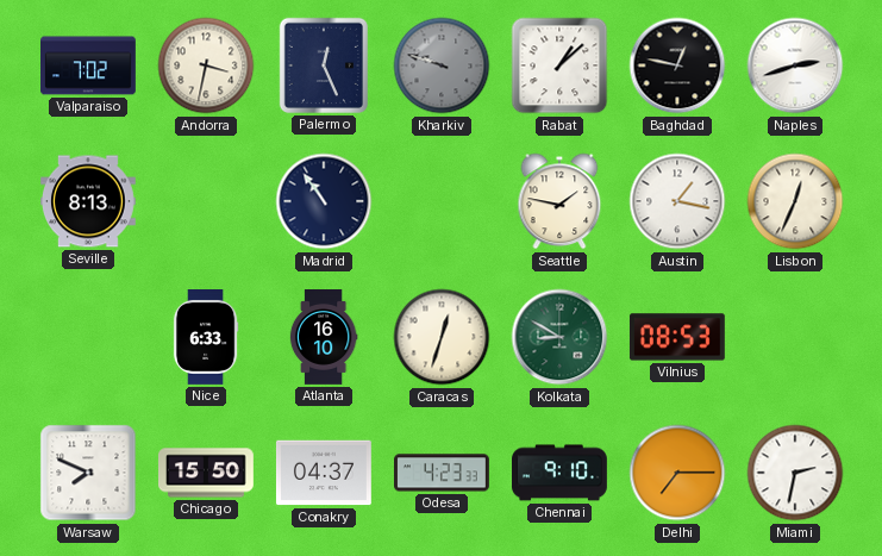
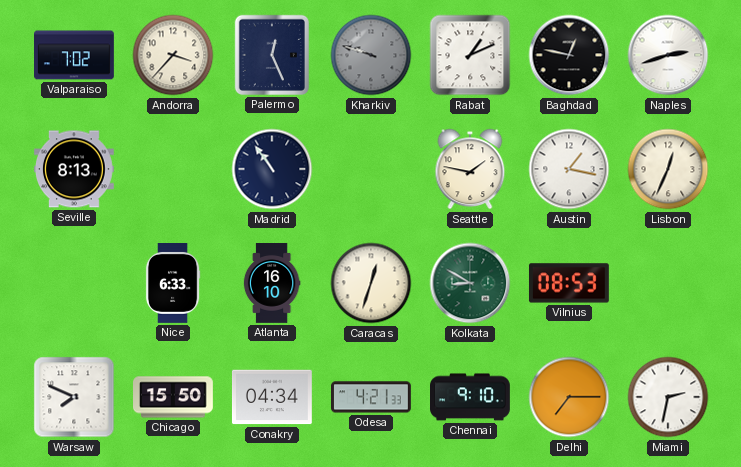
Andorra: 3:32 -> 3:37 (173, 55)
Rabat: 1:08 -> 1:11 (470, 55)
Conakry: 04:37 -> 04:34 (272, 397)
Odesa: 4:23 -> 4:21 (372, 397)
